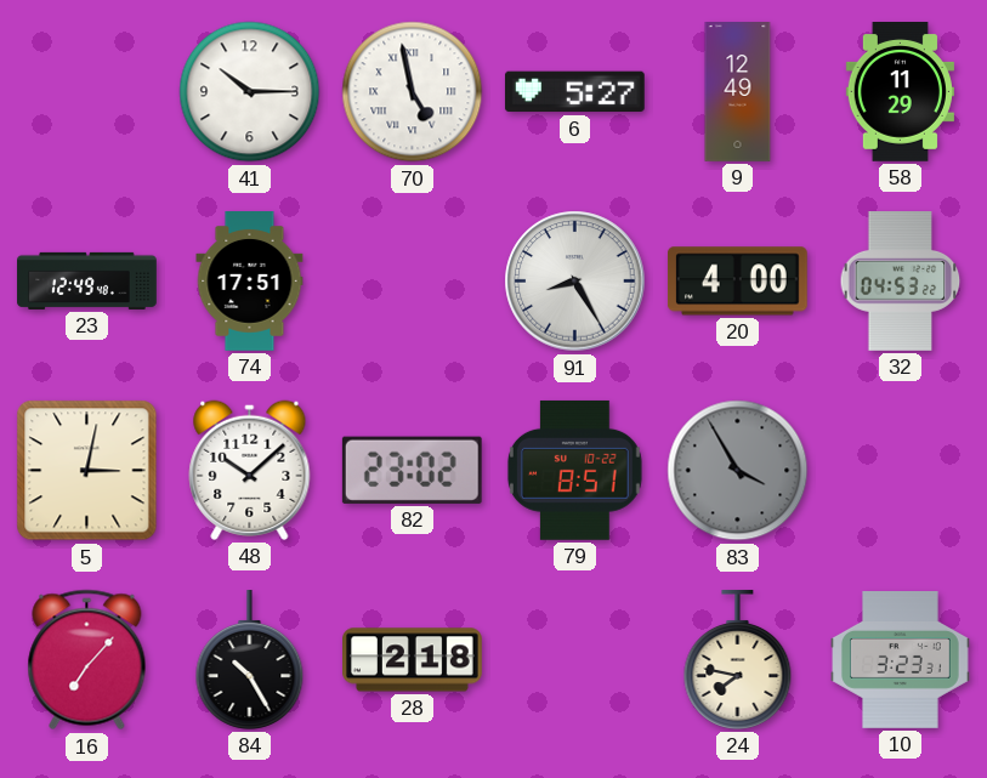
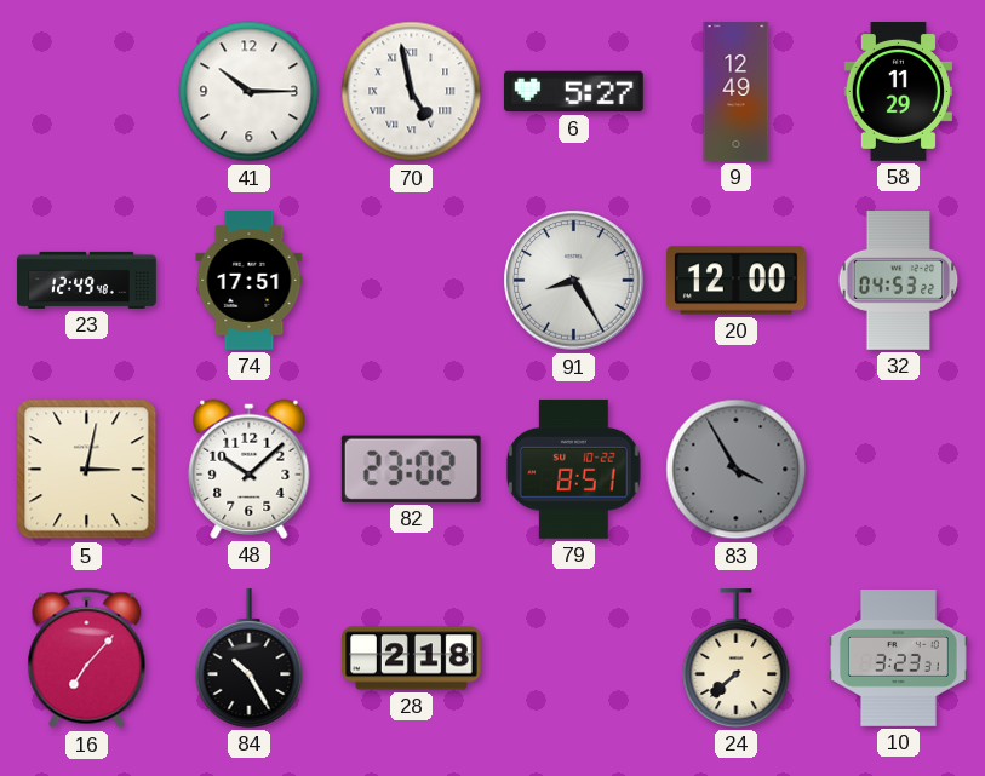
20: 4:00 -> 12:00 (735, 281)
24: 7:47 -> 7:38 (737, 659)
